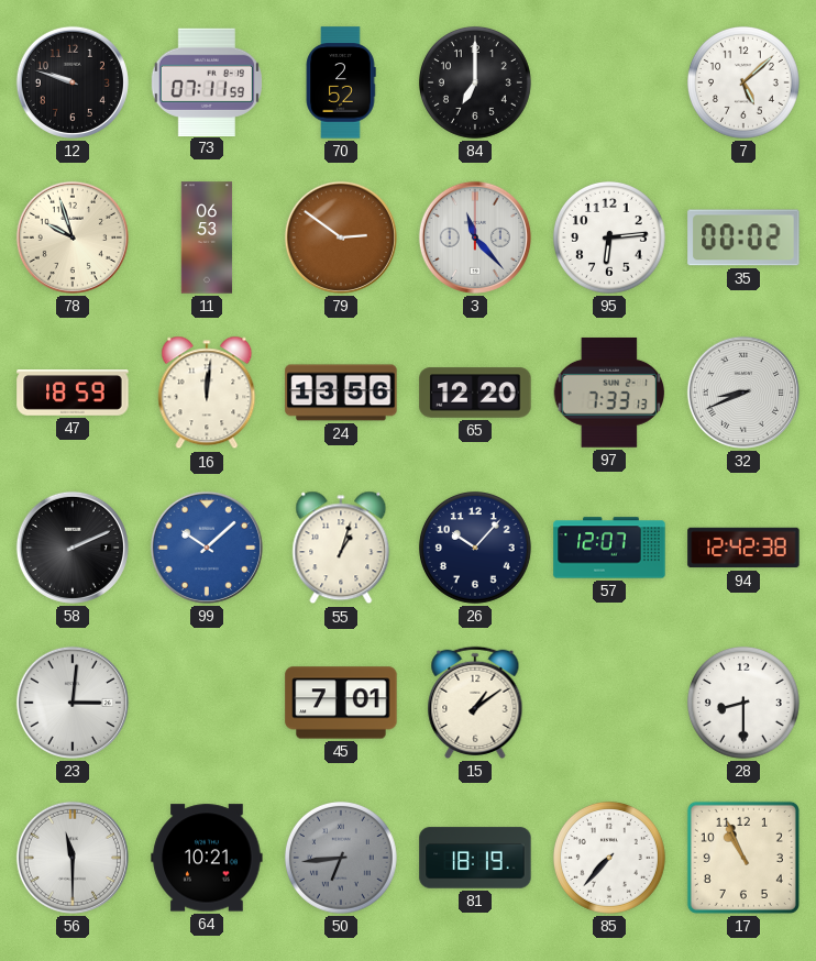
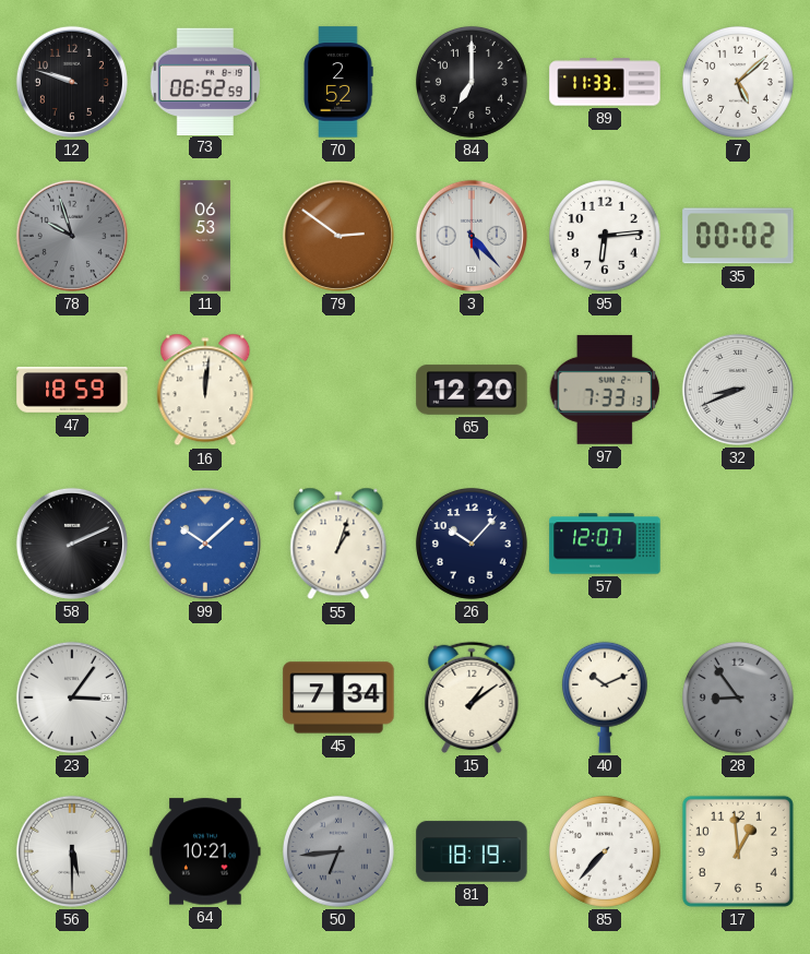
73: 07:11 -> 06:52 (205, 81)
89: none -> 11:33 (605, 82)
78 dial: cream -> grey (72, 236)
3: 11:23 -> 5:23 (472, 236)
24: 13:56 -> none (341, 393)
94: 12:42 -> none (743, 548)
23: 3:01 -> 3:06 (72, 697)
45: 7:01 -> 7:34 (338, 697)
40: none -> 10:11 (605, 697)
28: 8:30 -> 8:54 (738, 697)
28 dial: white -> grey (738, 697)
56: 11:30 -> 5:30 (72, 851)
17: 10:56 -> 12:59 (738, 851)
